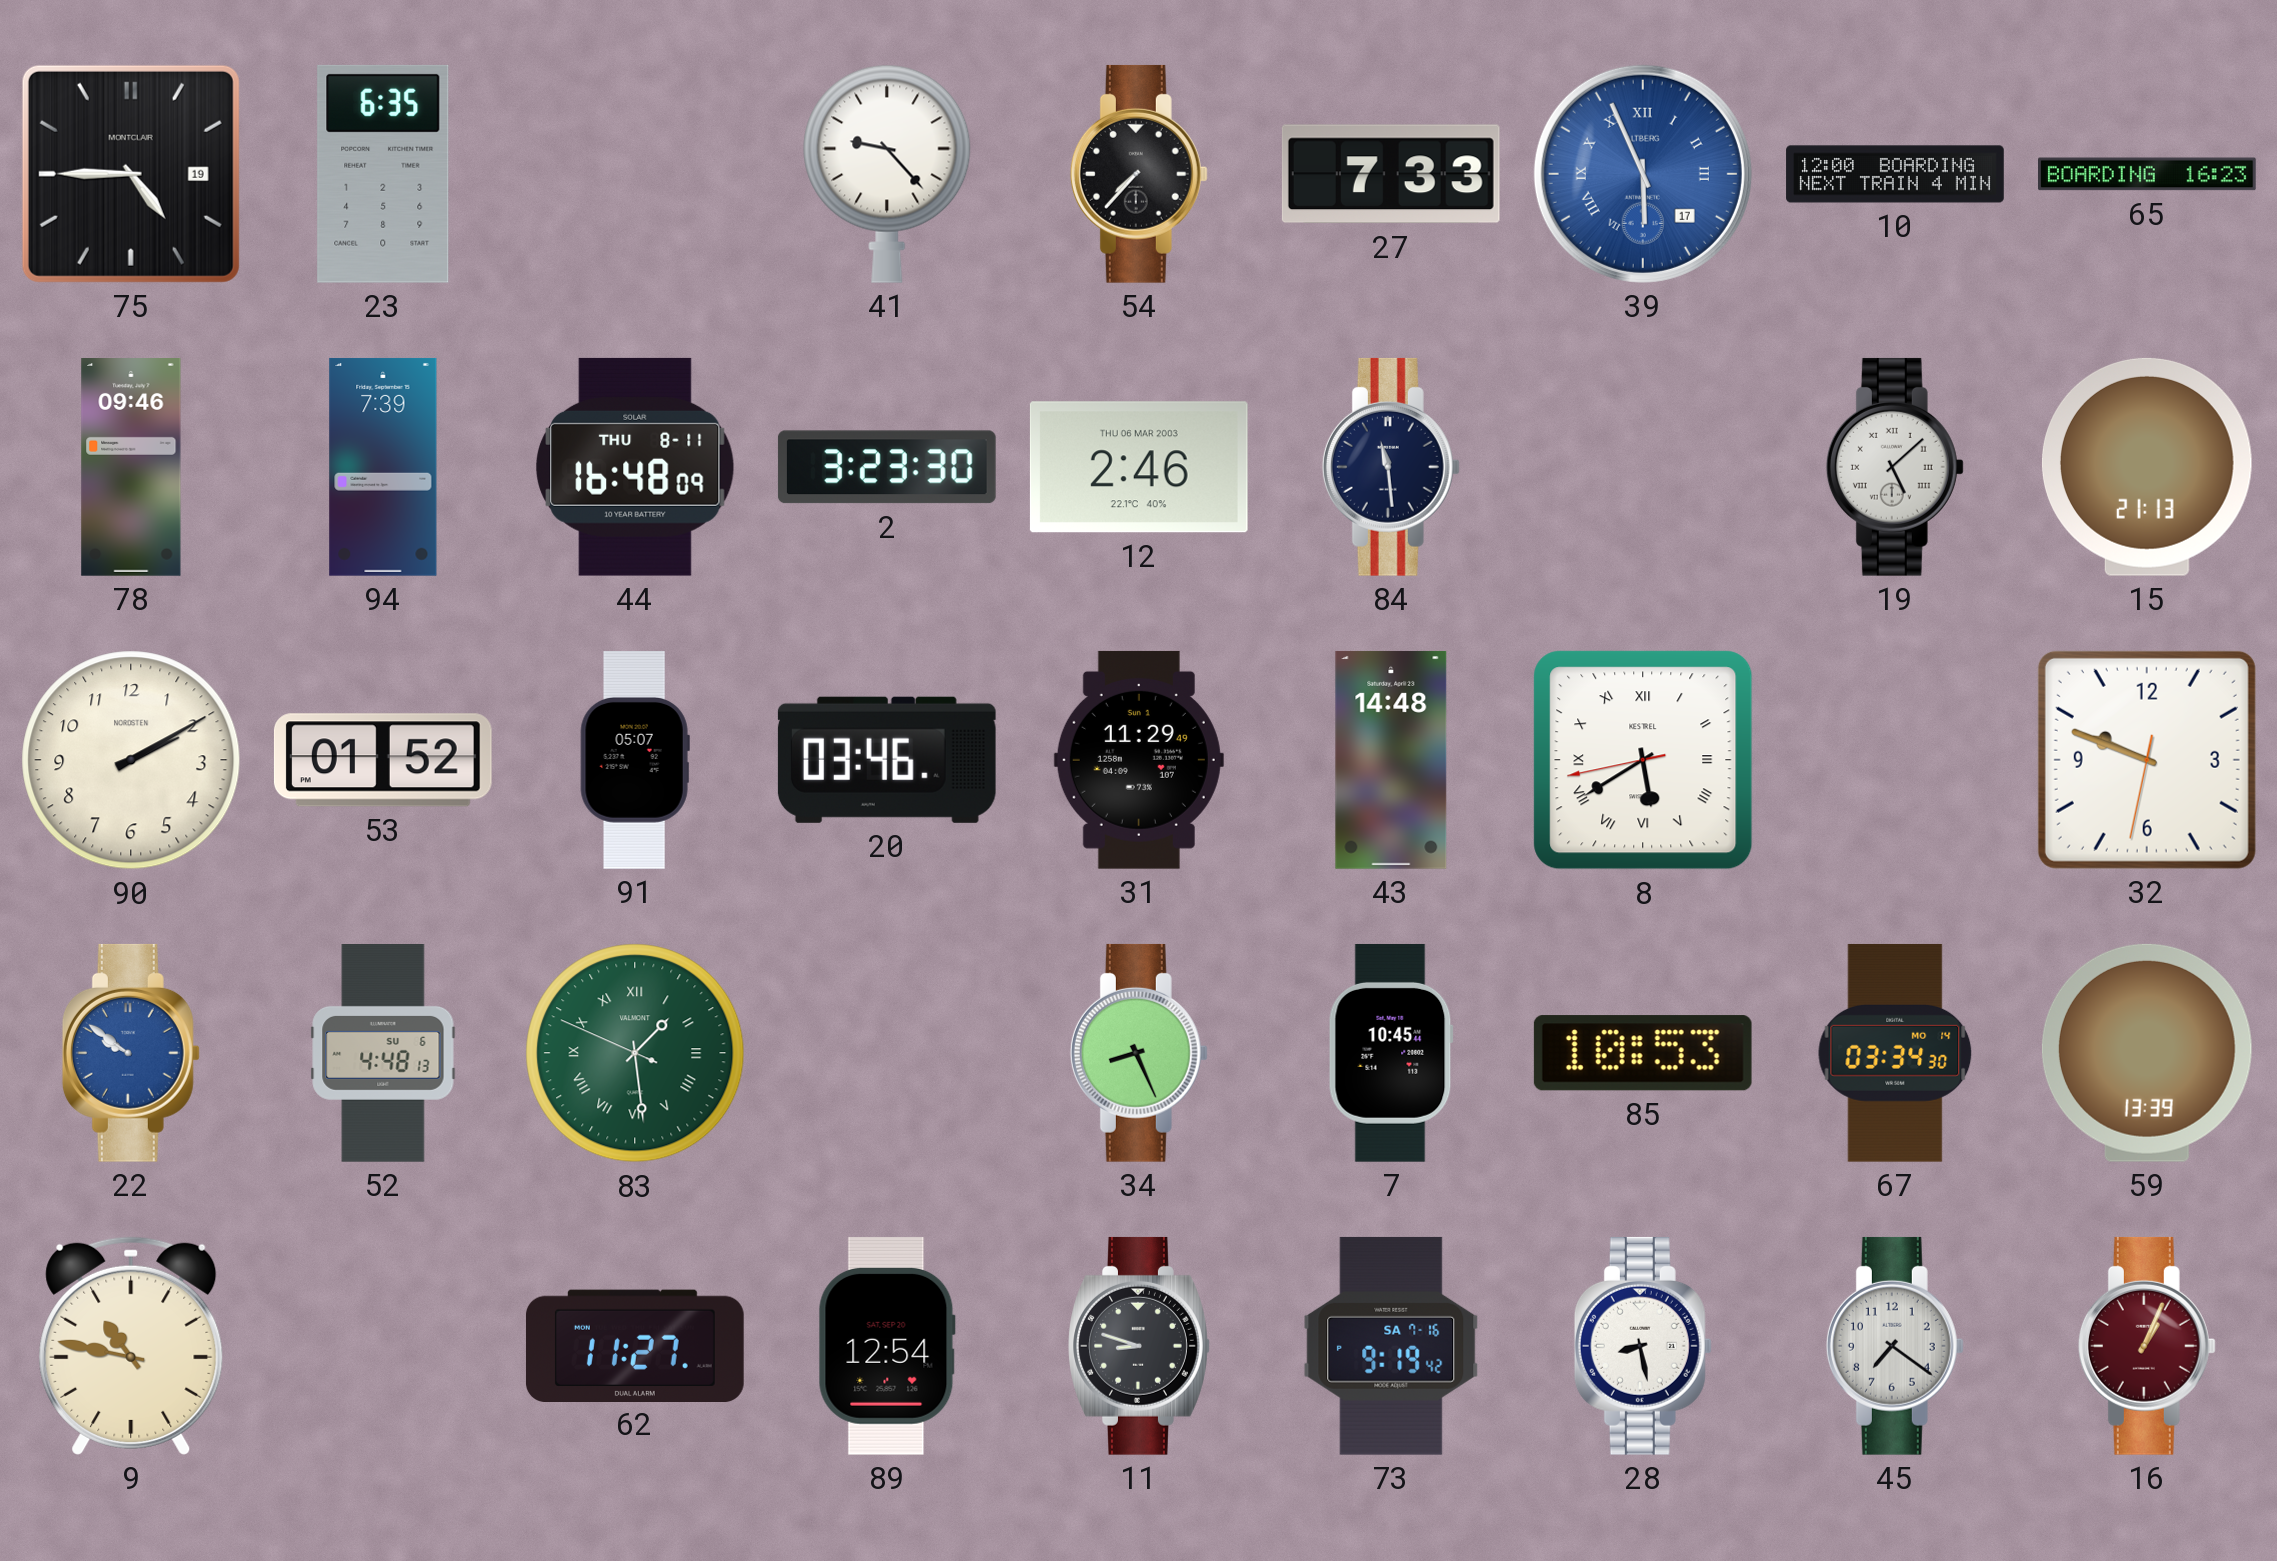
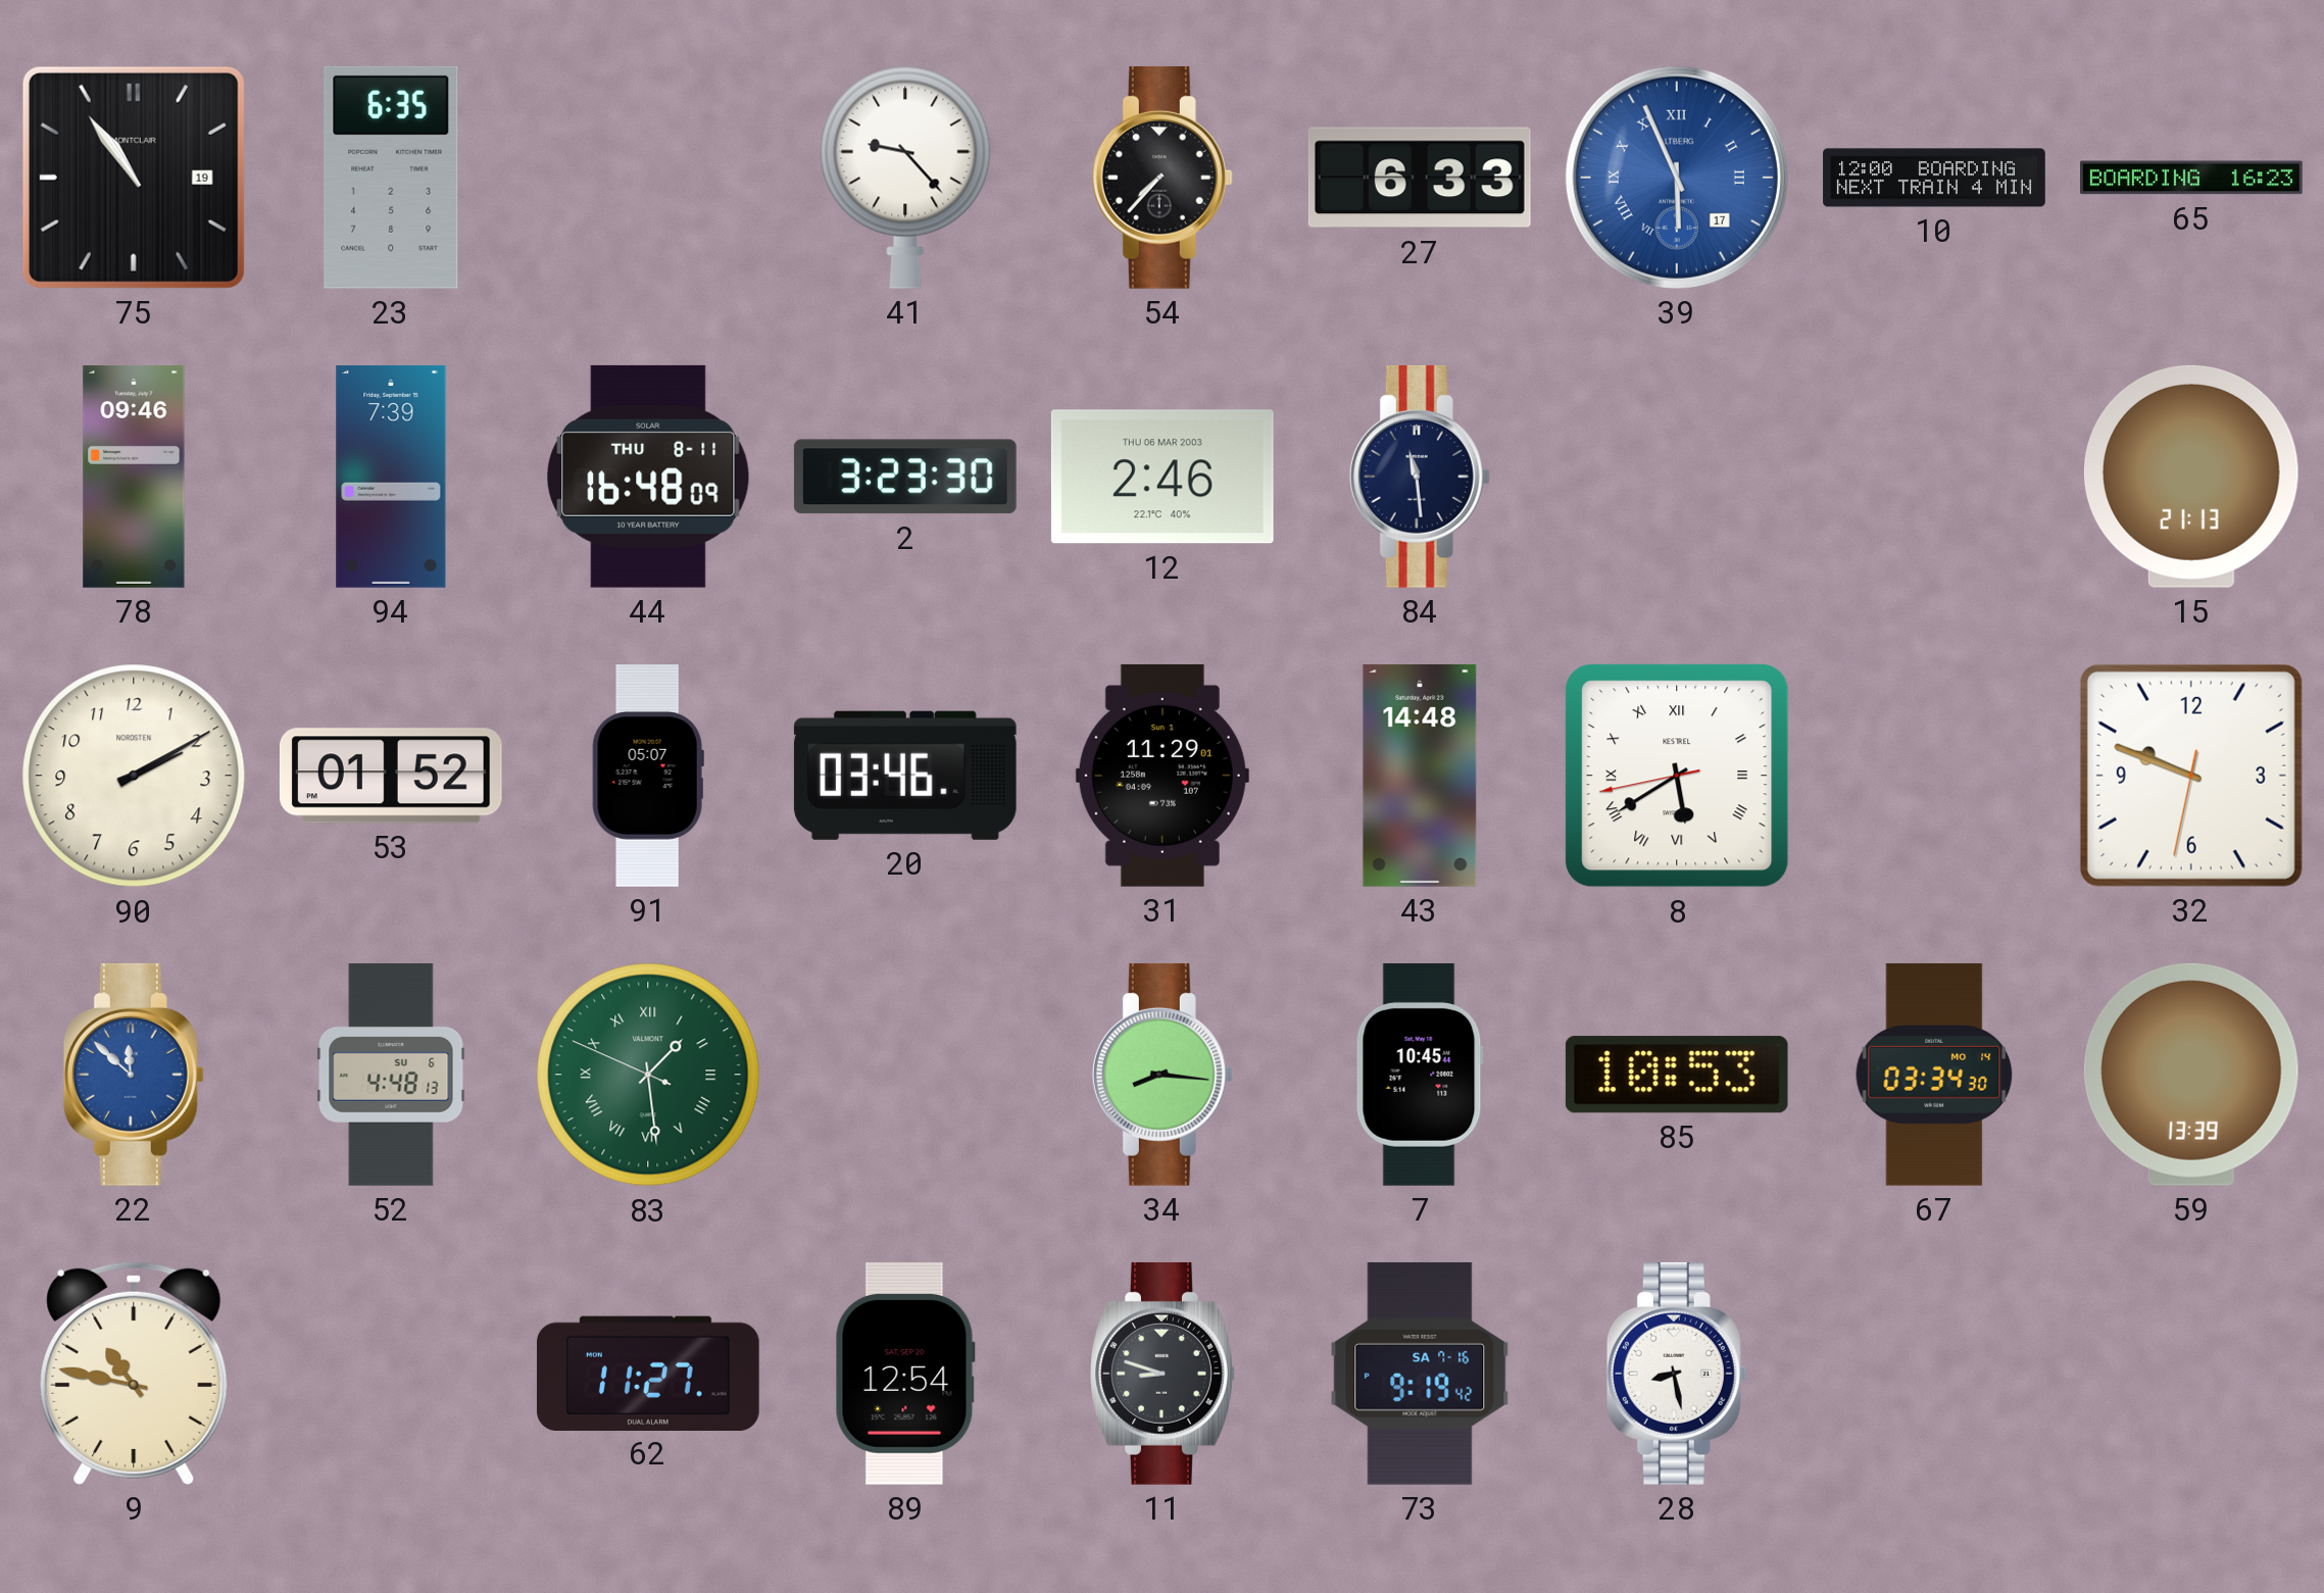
75: 4:45 -> 10:54 (134, 178)
27: 7:33 -> 6:33 (1420, 178)
19: 5:08 -> none (1895, 467)
31: 11:29:49 -> 11:29:01 (1163, 776)
22: 9:51 -> 11:52 (134, 1075)
34: 8:26 -> 8:16 (1163, 1075)
45: 7:21 -> none (1895, 1346)
16: 1:04 -> none (2147, 1346)
